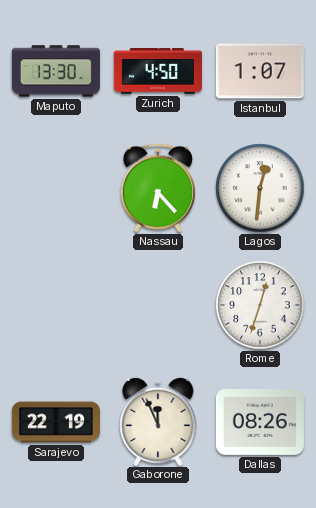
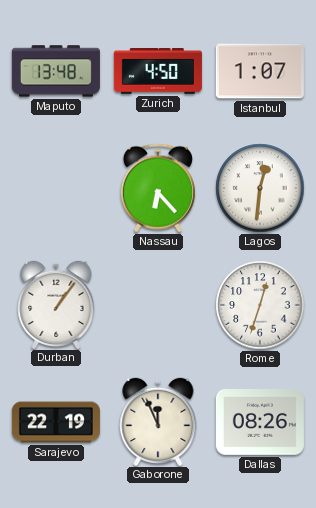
Maputo: 13:30 -> 13:48 (56, 71)
Durban: none -> 1:06 (56, 304)
